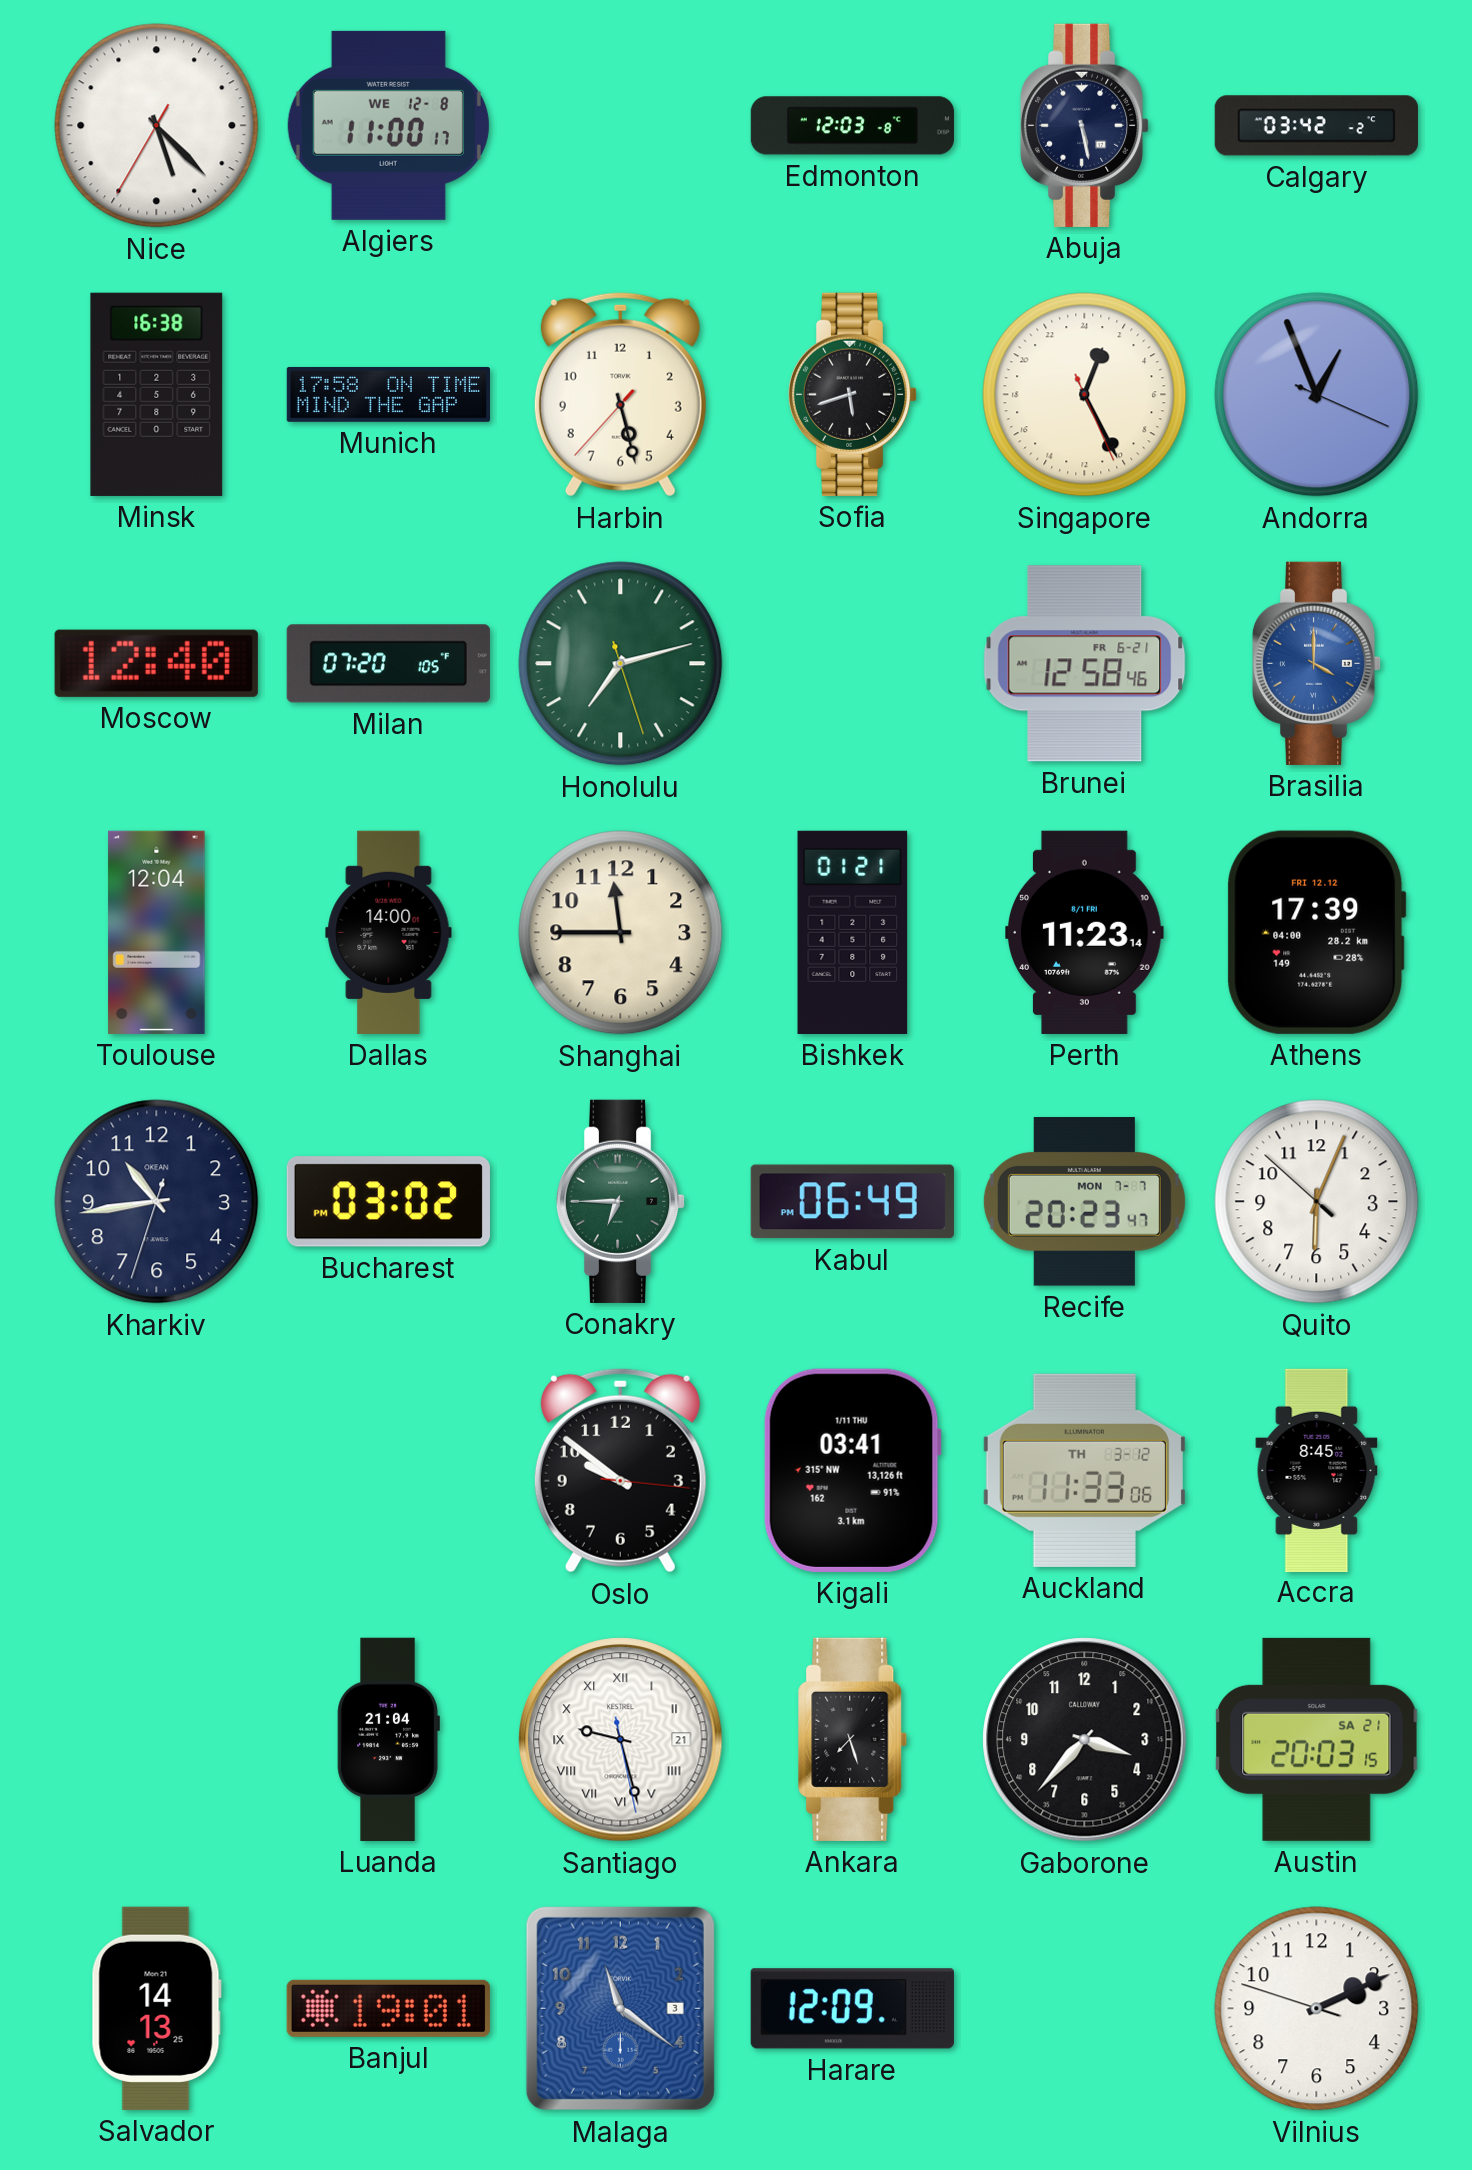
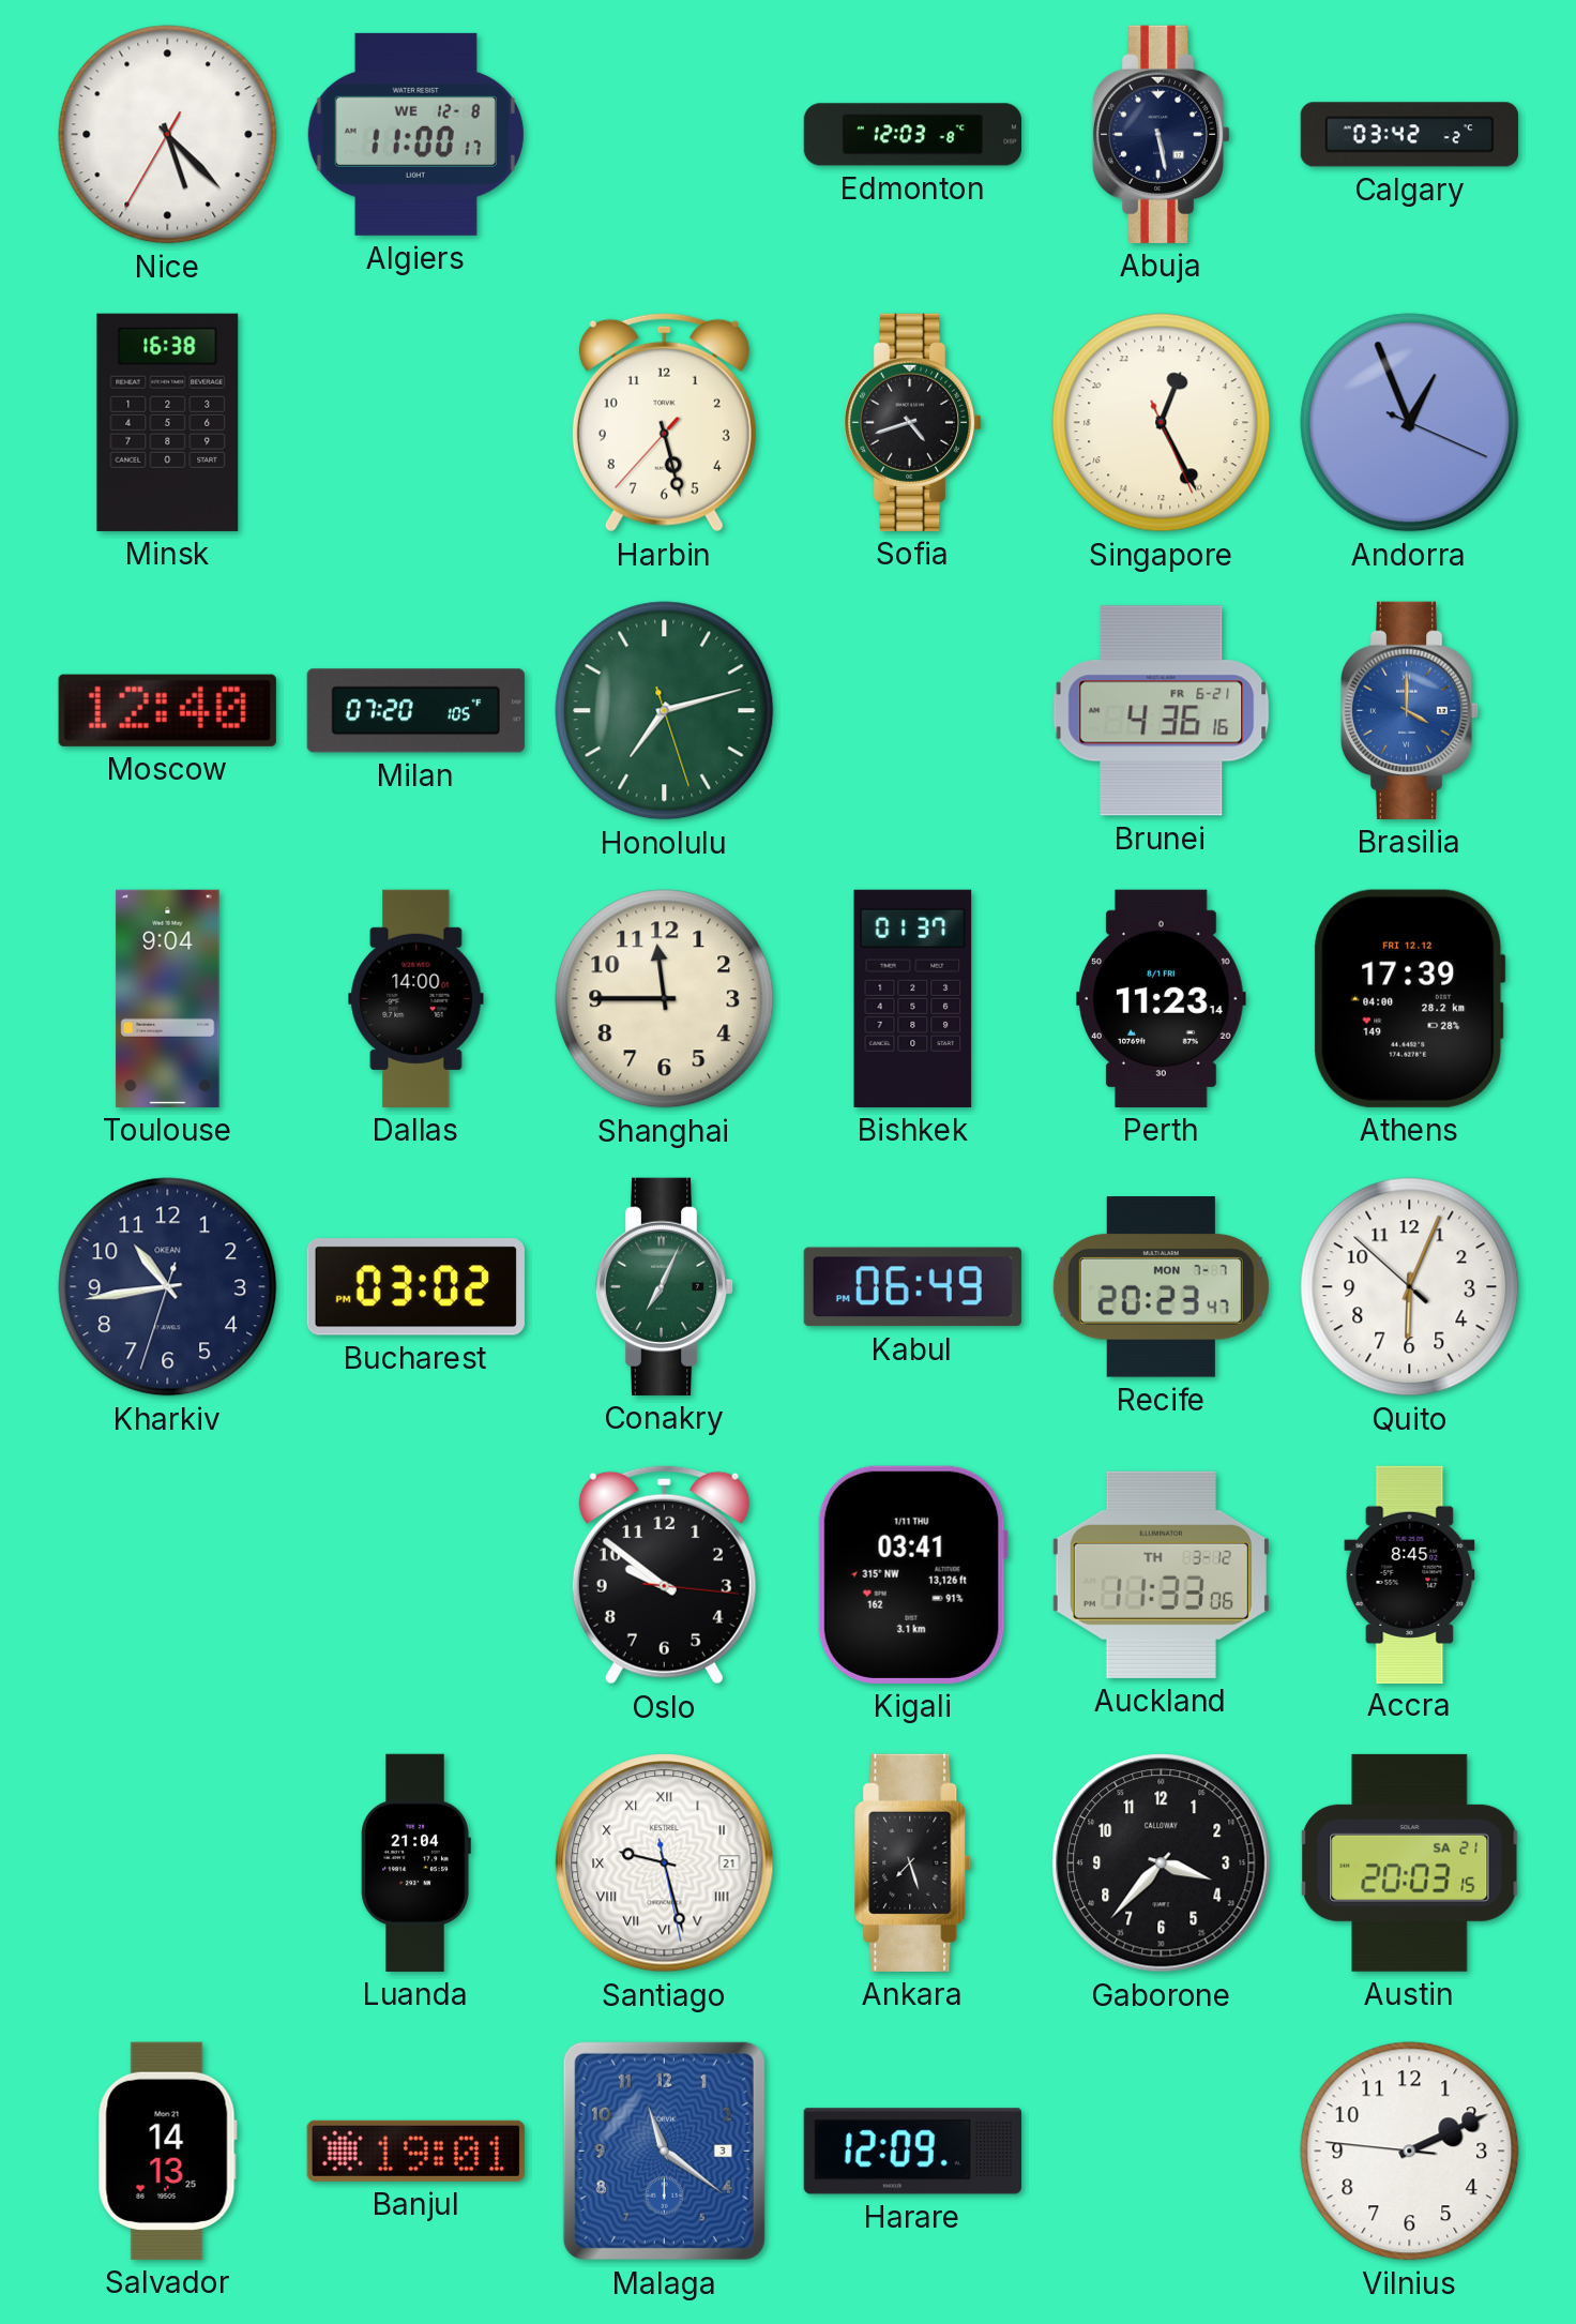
Munich: 17:58 -> none (388, 395)
Sofia: 5:42 -> 4:42 (913, 422)
Brunei: 12:58 -> 4:36 (1162, 711)
Toulouse: 12:04 -> 9:04 (168, 998)
Bishkek: 01:21 -> 01:37 (913, 998)
Conakry: 6:45 -> 7:04 (665, 1286)
Vilnius: 2:10:48 -> 2:10:46 (1410, 2152)
